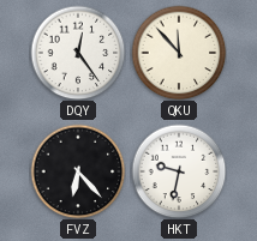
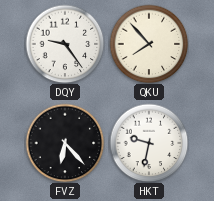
DQY: 12:24 -> 9:24 (65, 44)
QKU: 11:53 -> 7:53 (149, 44)
